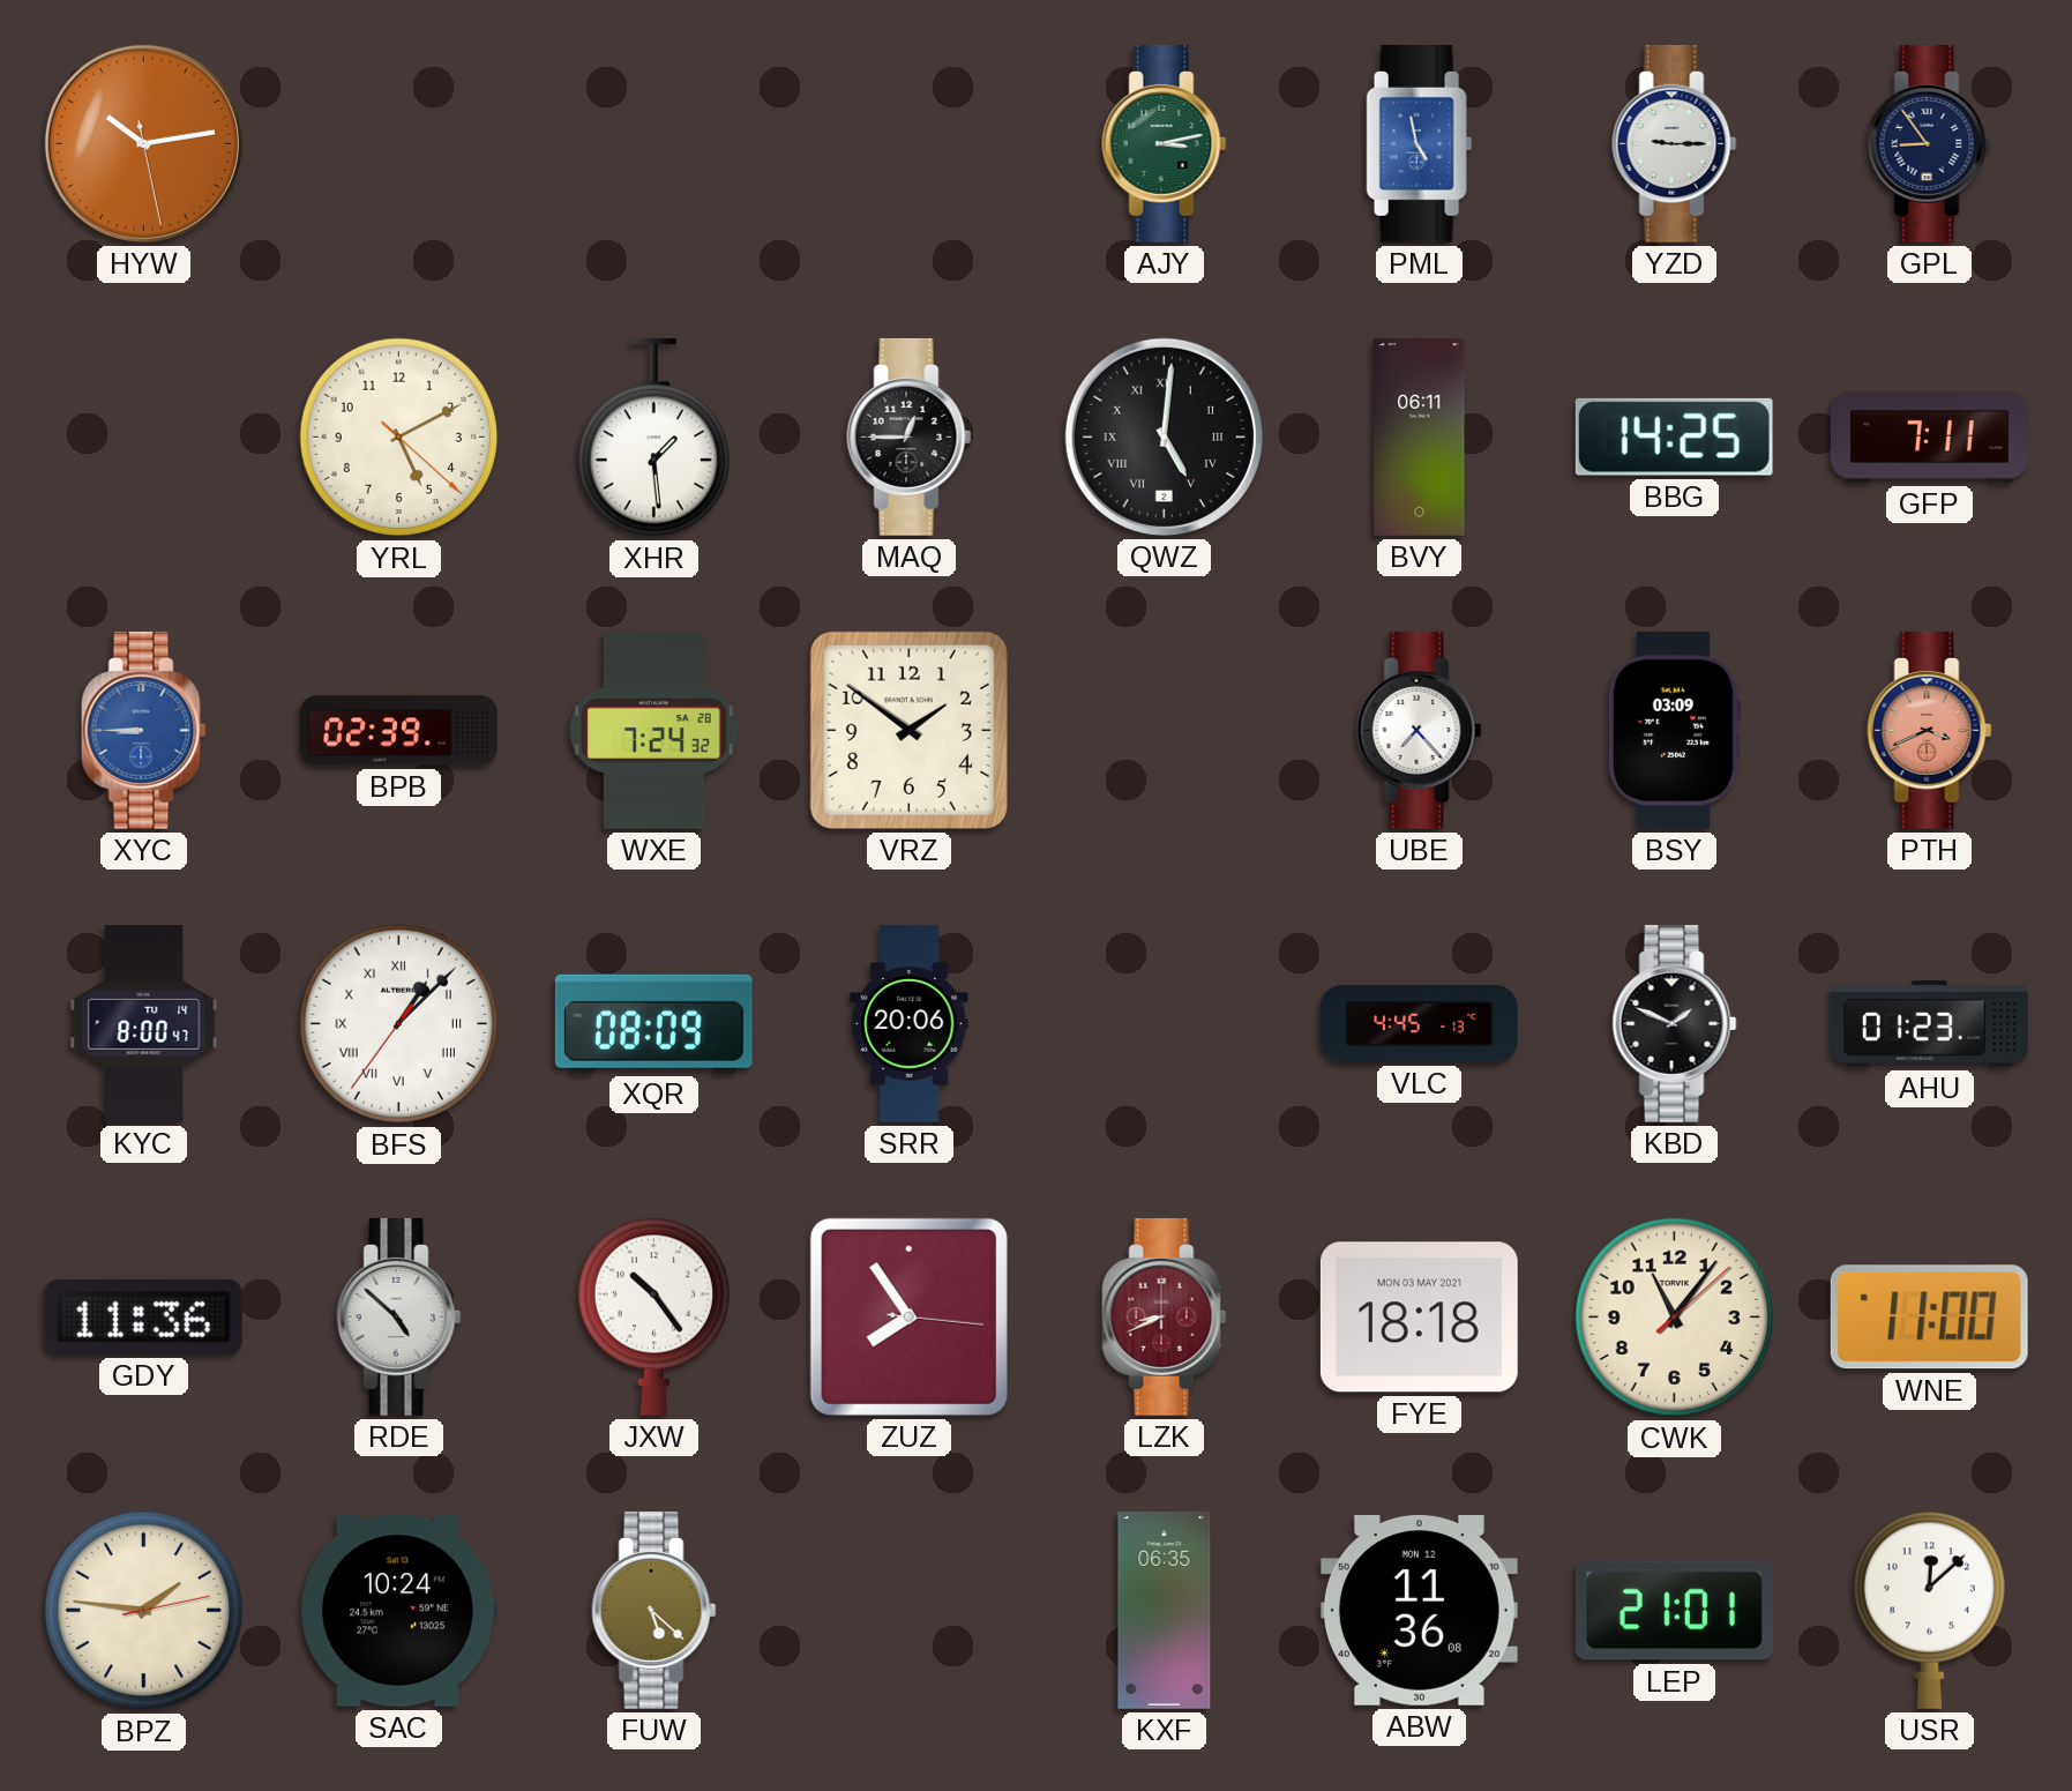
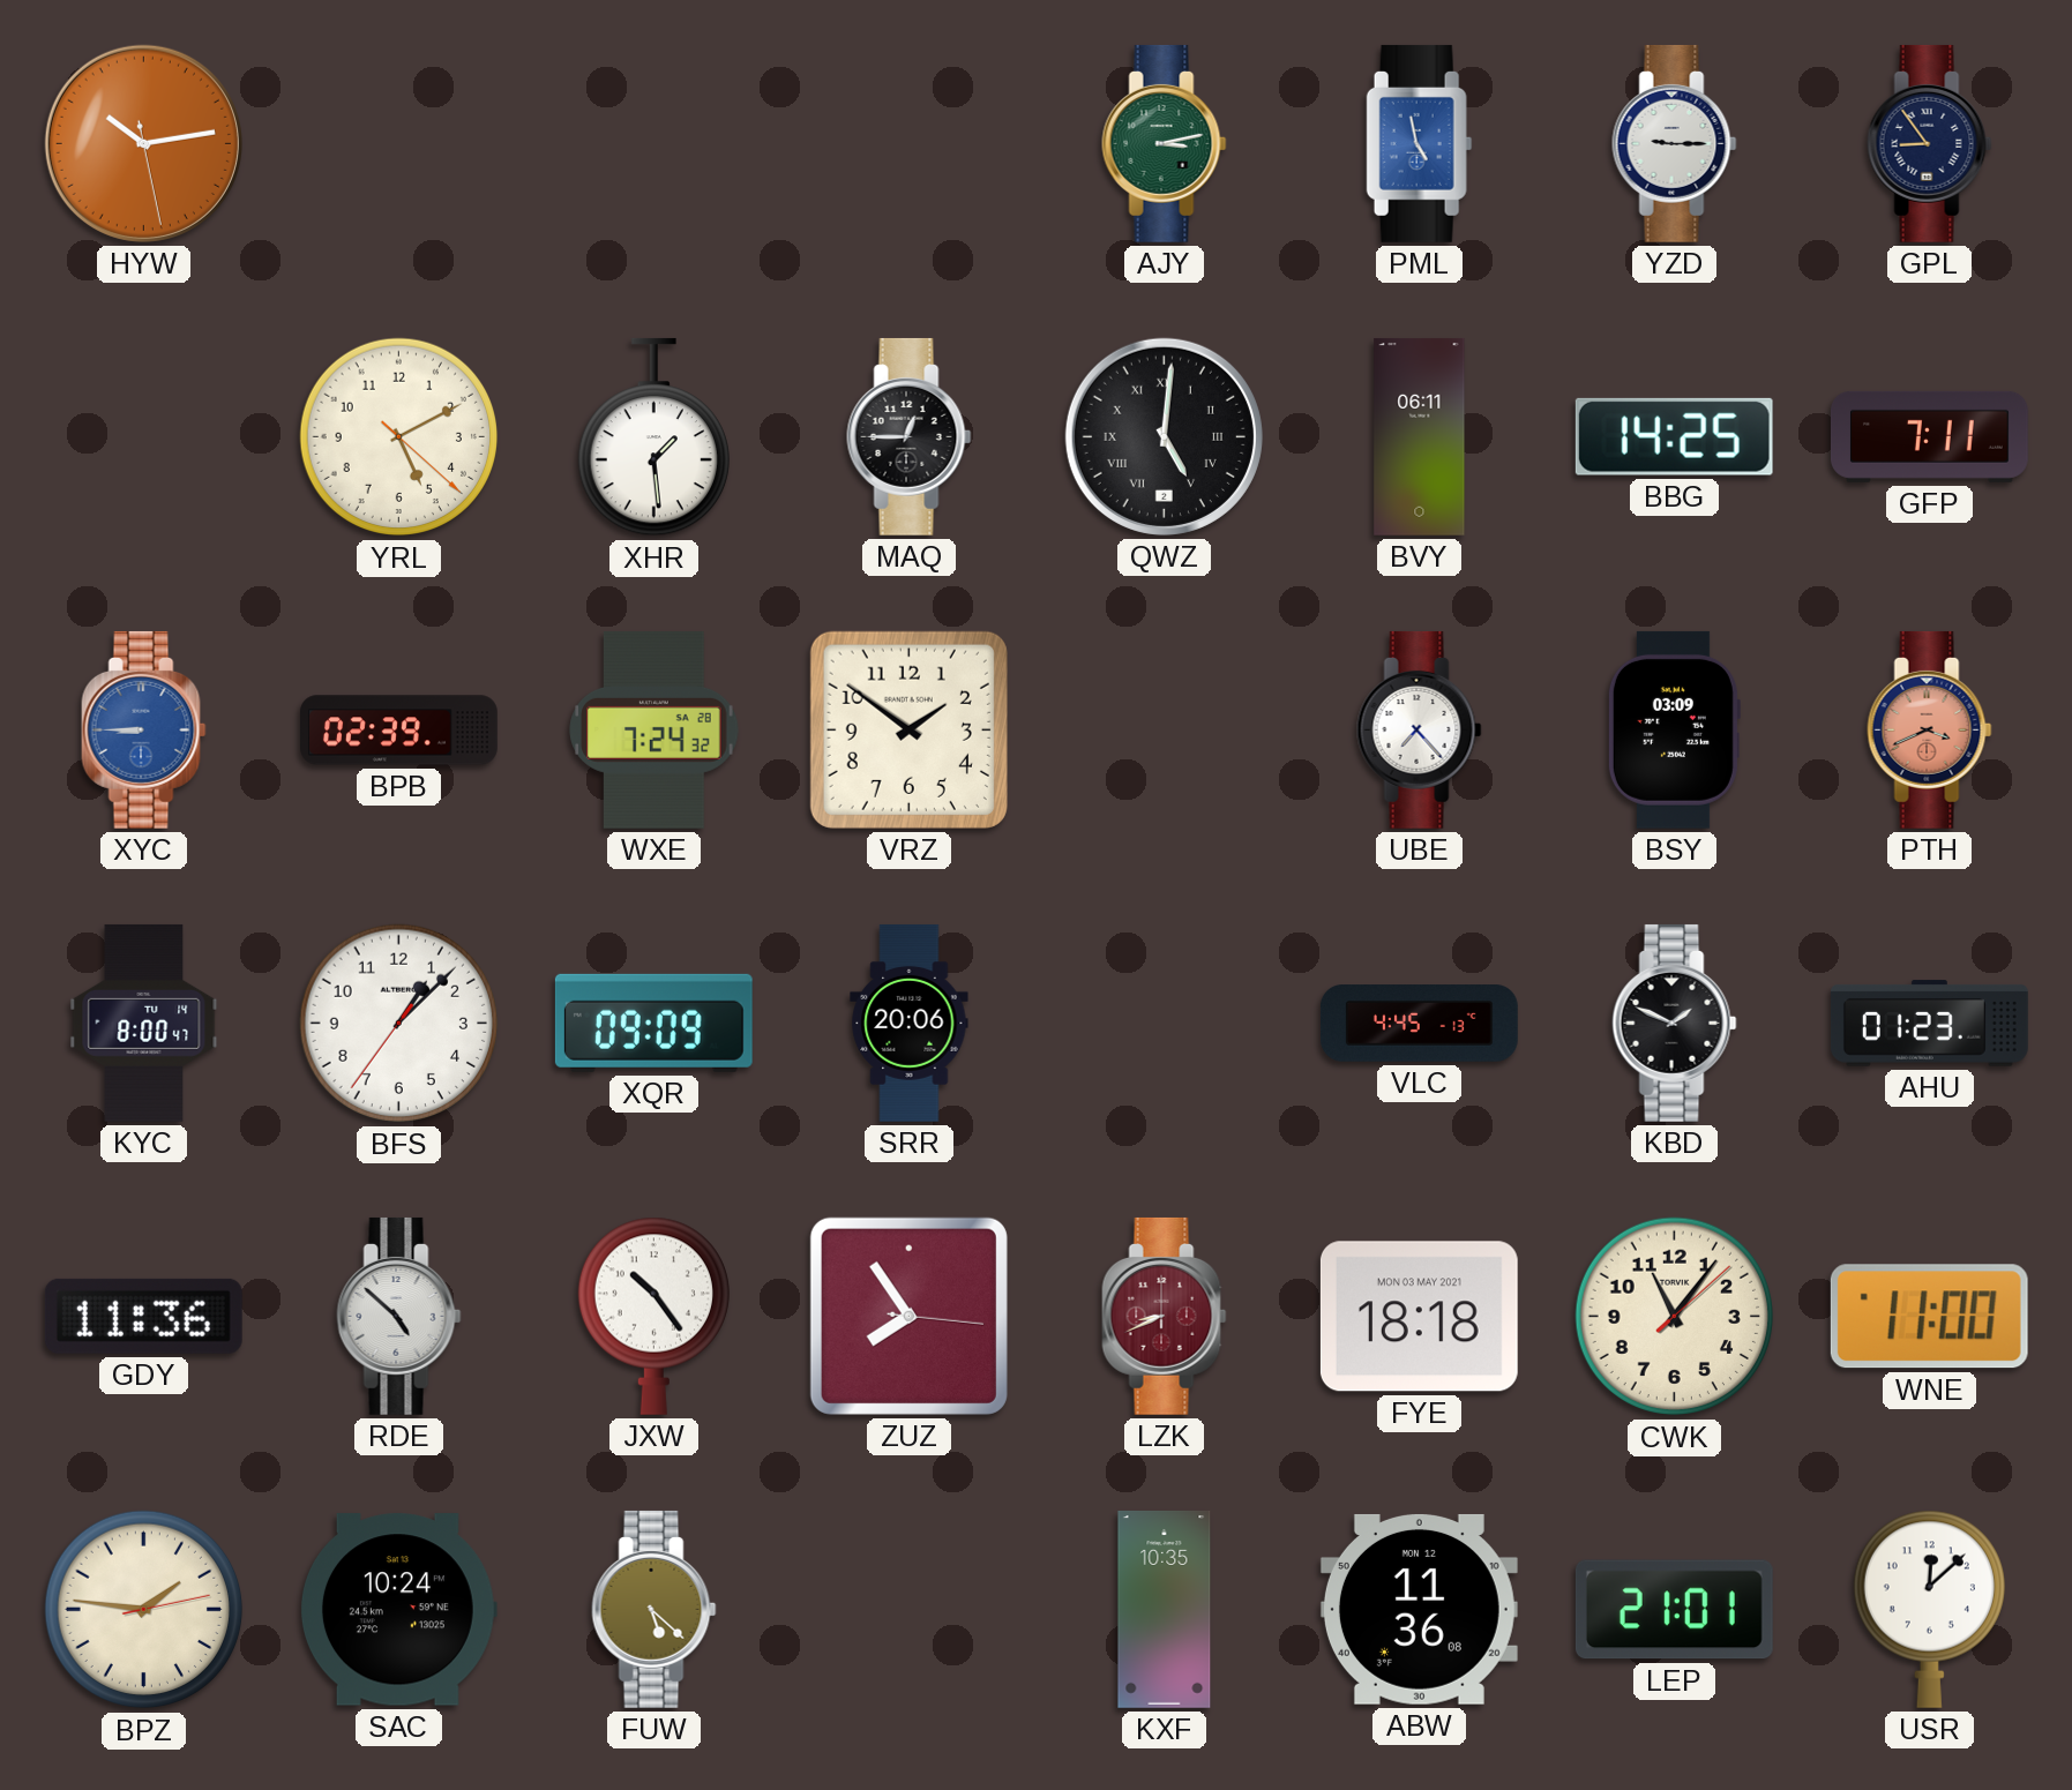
BFS numerals: Roman -> Arabic (399, 1024)
XQR: 08:09 -> 09:09 (653, 1023)
KXF: 06:35 -> 10:35 (1165, 1609)
